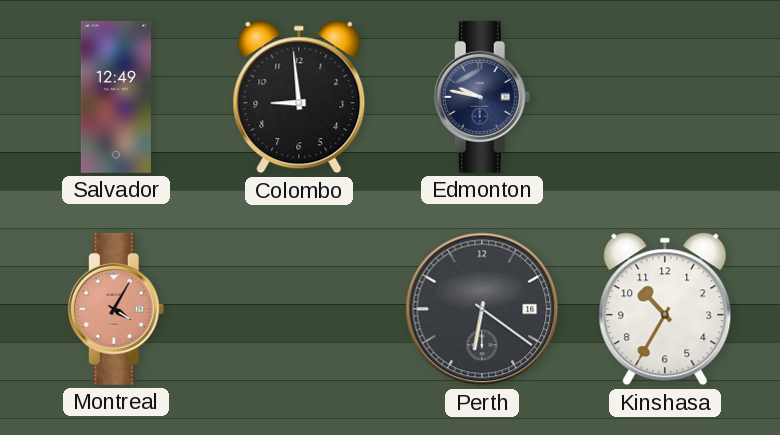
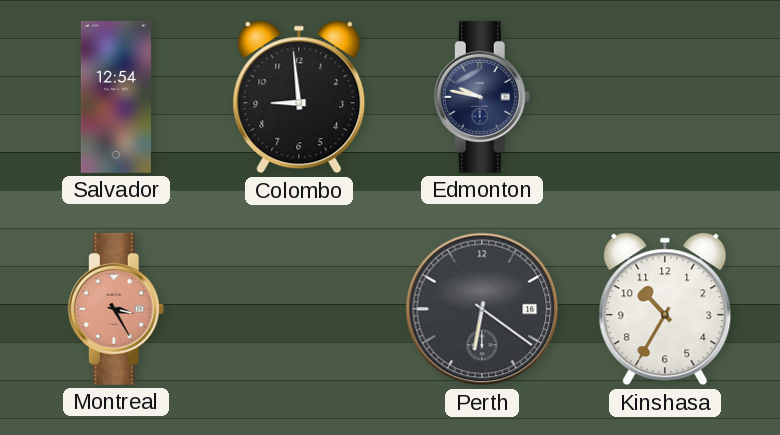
Salvador: 12:49 -> 12:54 (116, 97)
Montreal: 4:05 -> 3:25 (116, 309)
